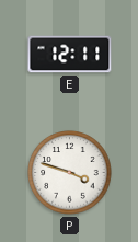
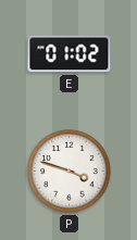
E: 12:11 -> 01:02 (70, 54)
